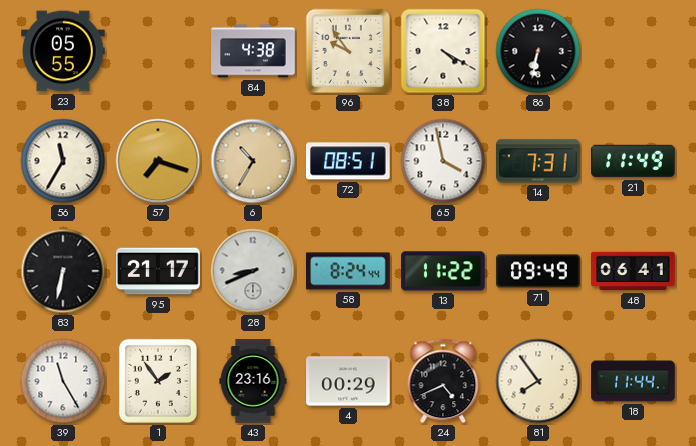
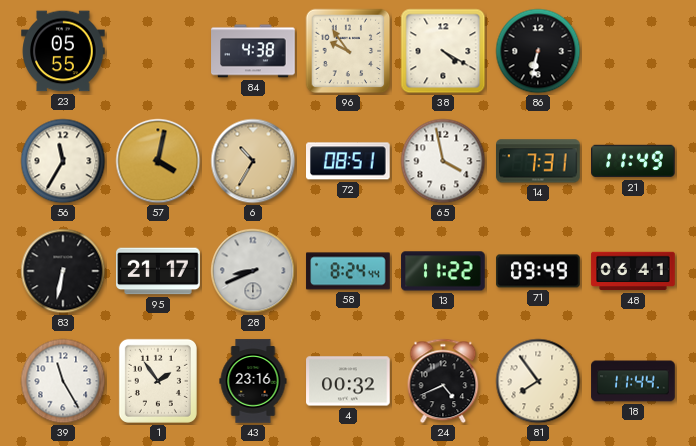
57: 7:18 -> 4:02 (158, 161)
4: 00:29 -> 00:32 (348, 381)
